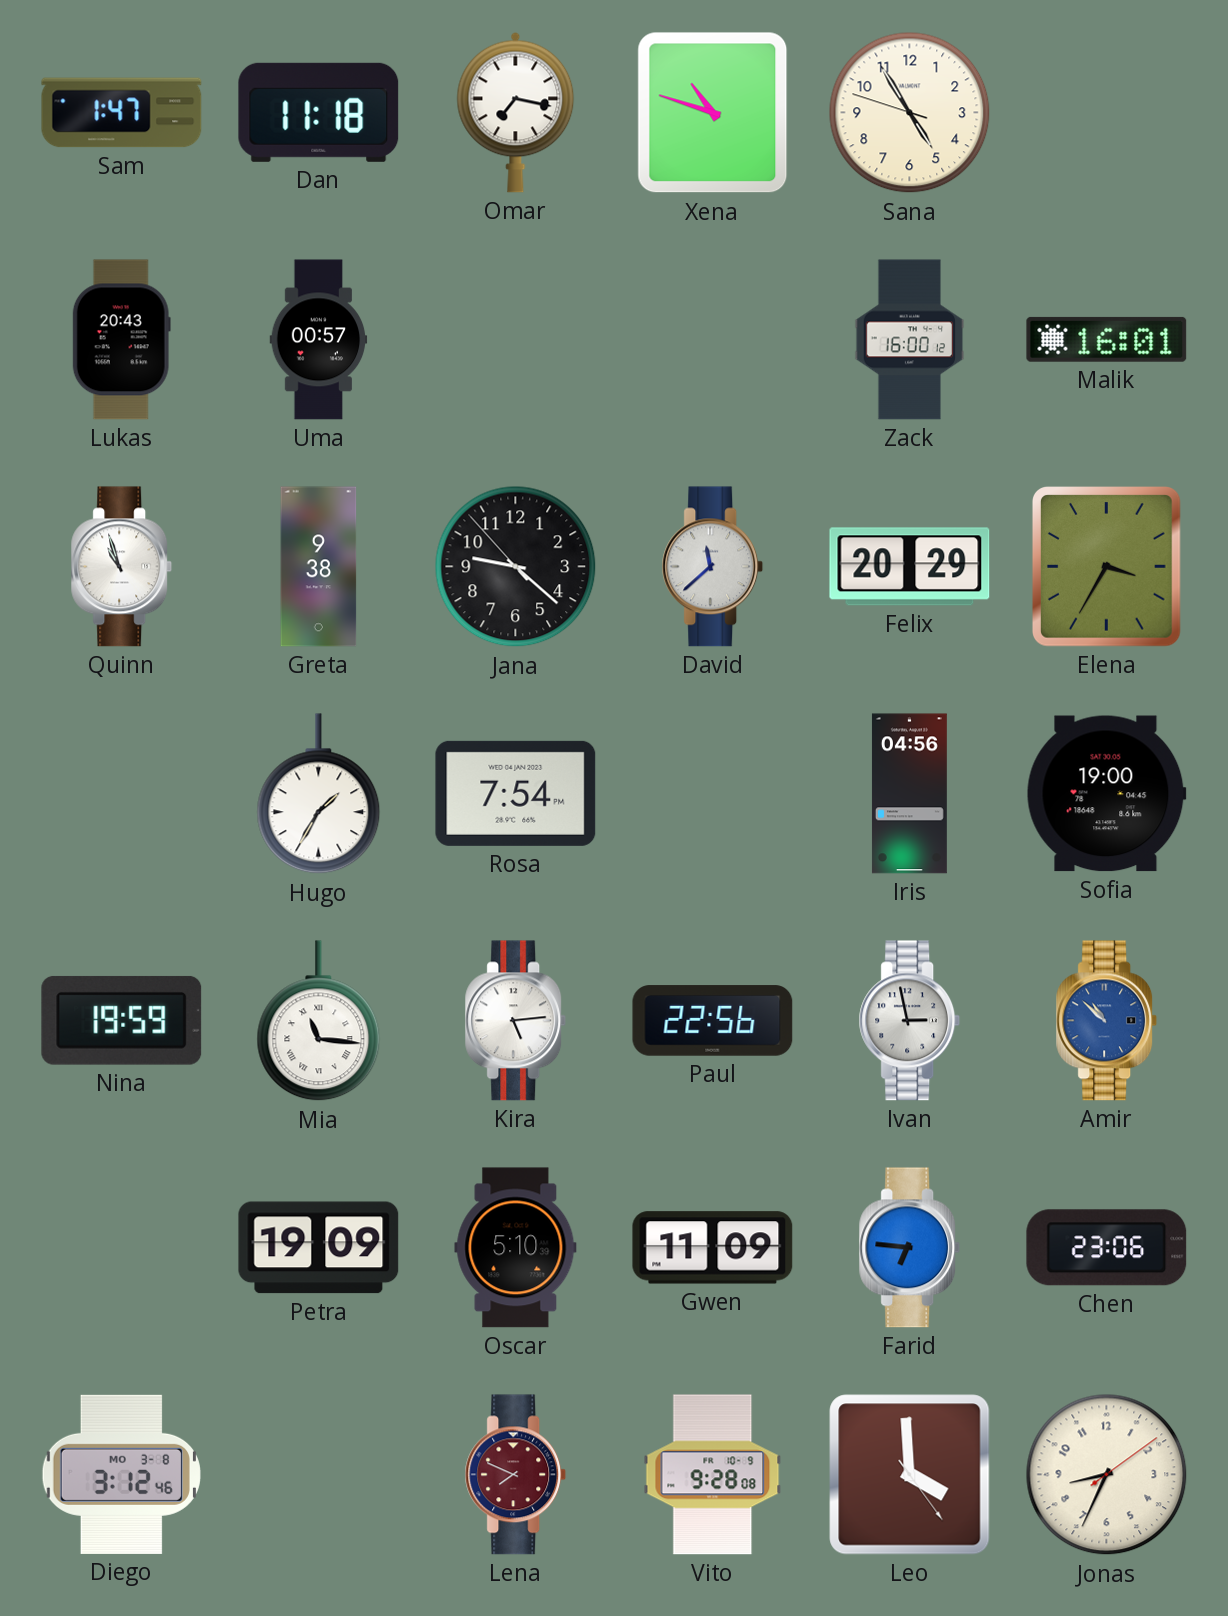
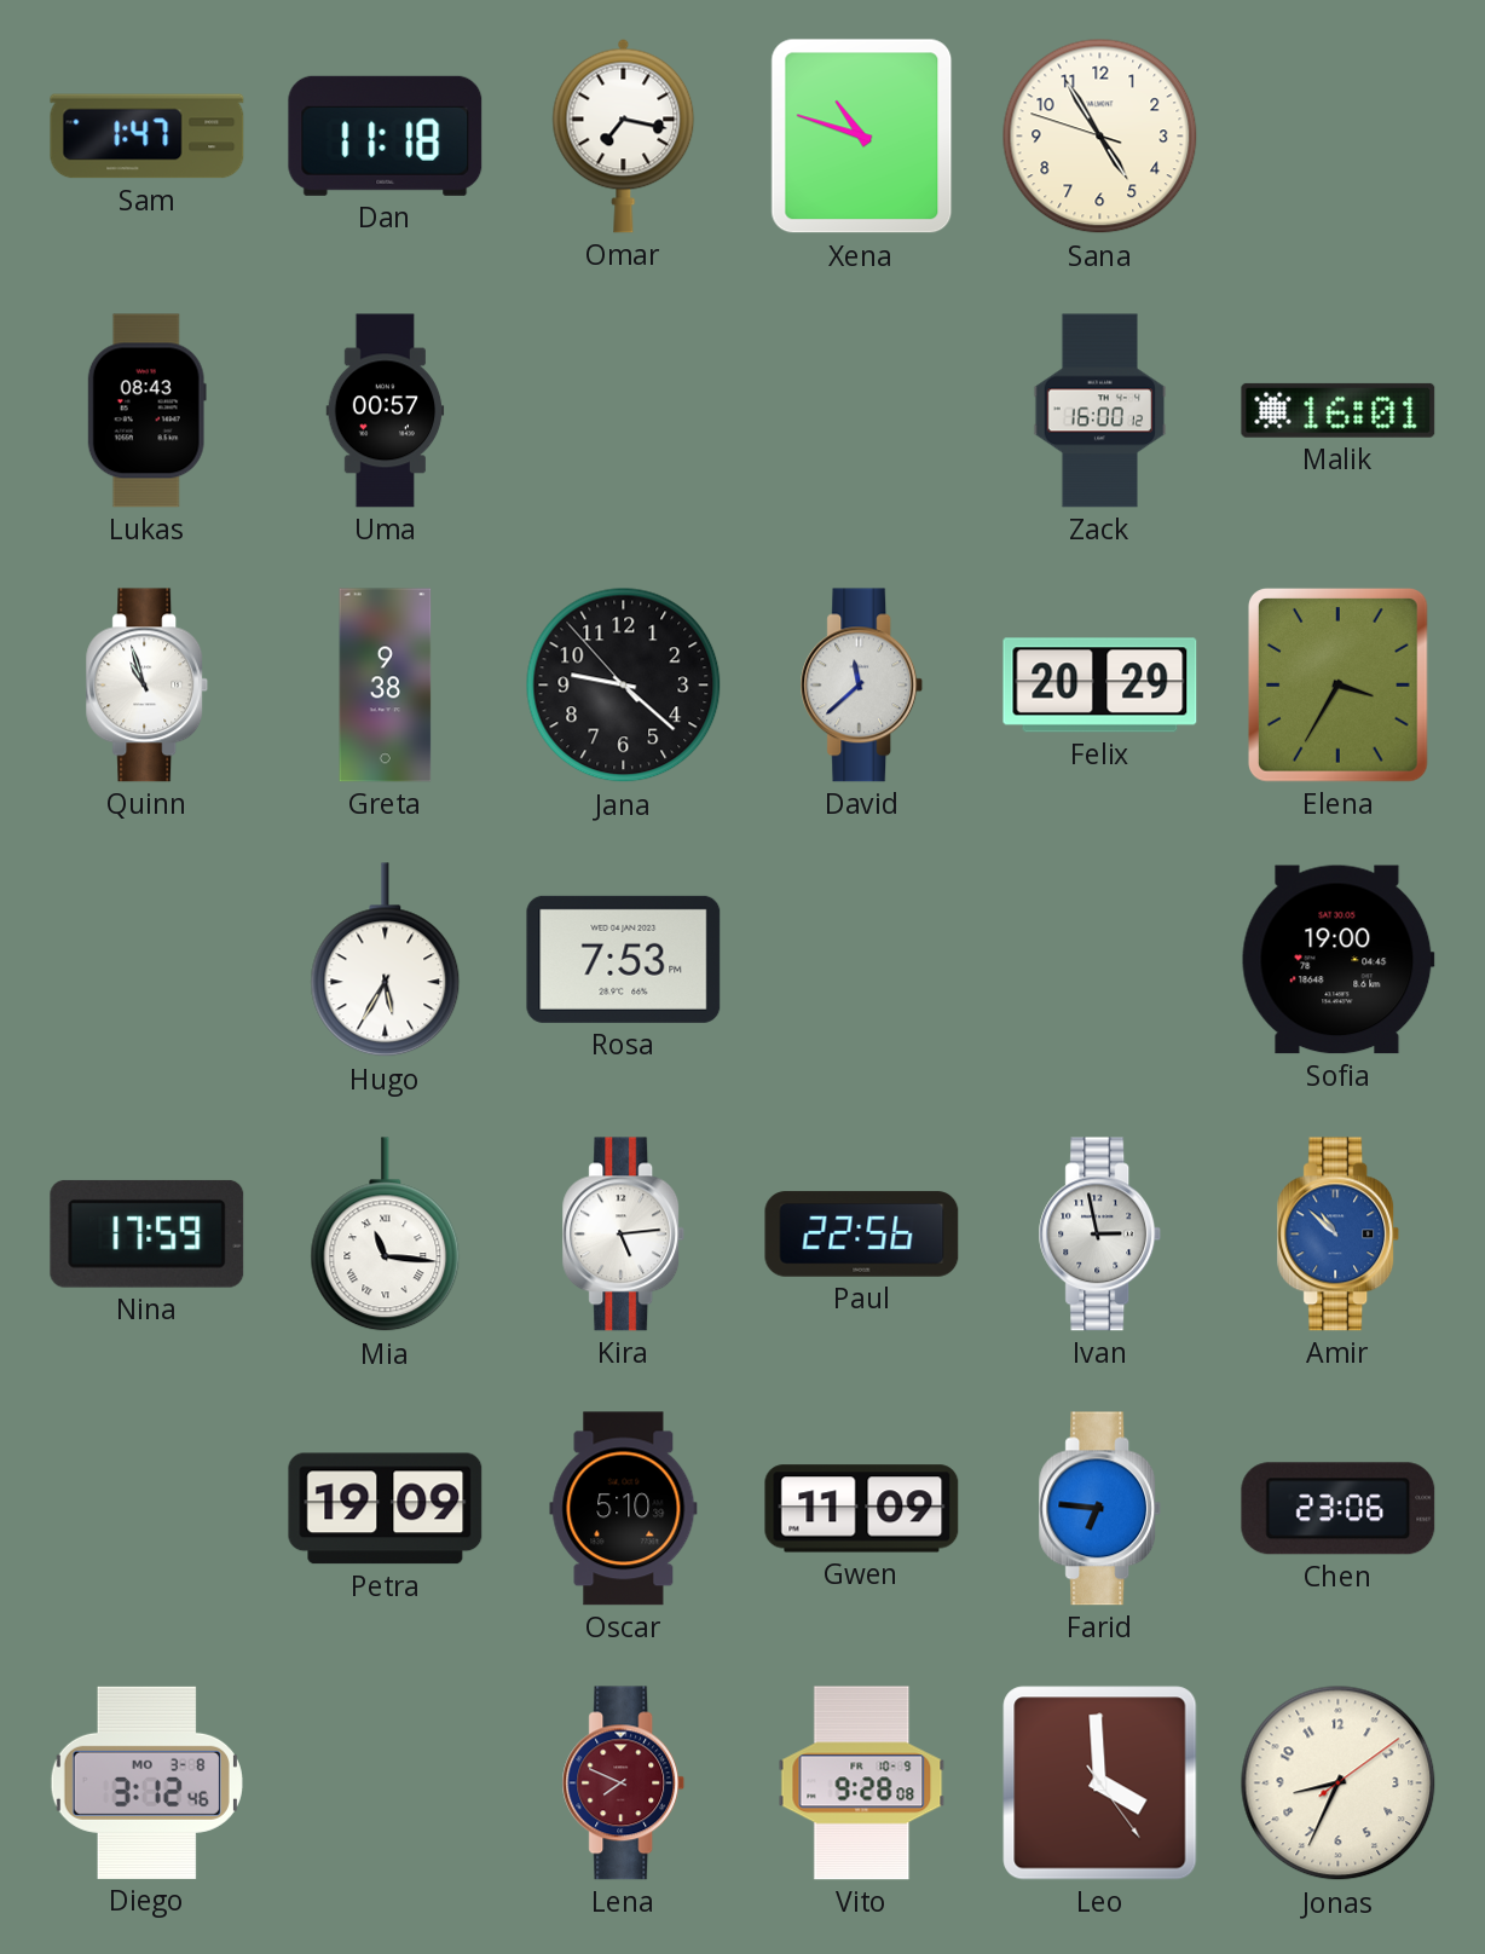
Lukas: 20:43 -> 08:43 (146, 411)
Hugo: 1:35 -> 5:35 (386, 960)
Rosa: 7:54 -> 7:53 (624, 959)
Iris: 04:56 -> none (909, 794)
Nina: 19:59 -> 17:59 (148, 1233)
